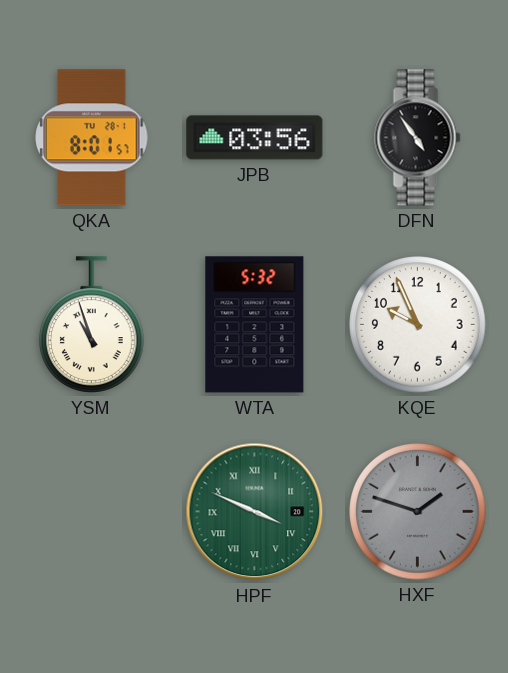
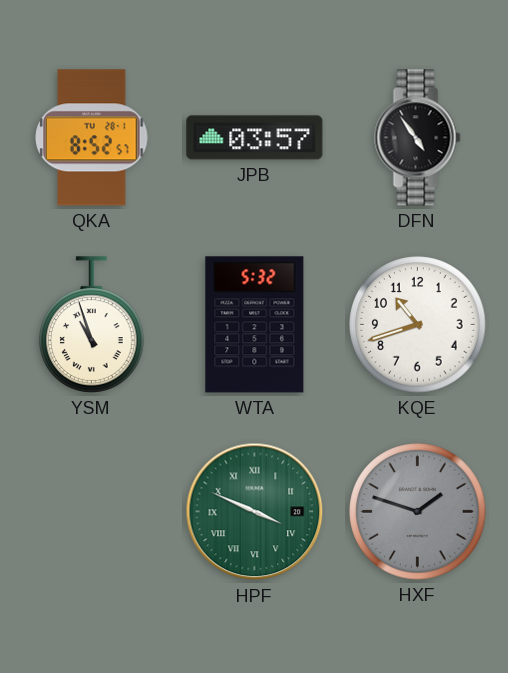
QKA: 8:01 -> 8:52 (92, 138)
JPB: 03:56 -> 03:57 (255, 138)
KQE: 9:56 -> 10:42 (418, 325)
